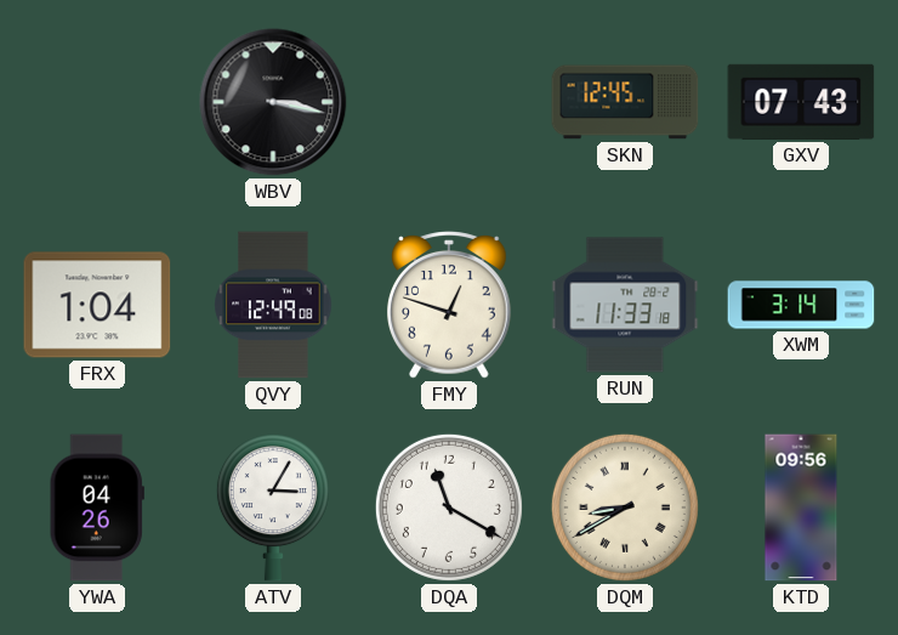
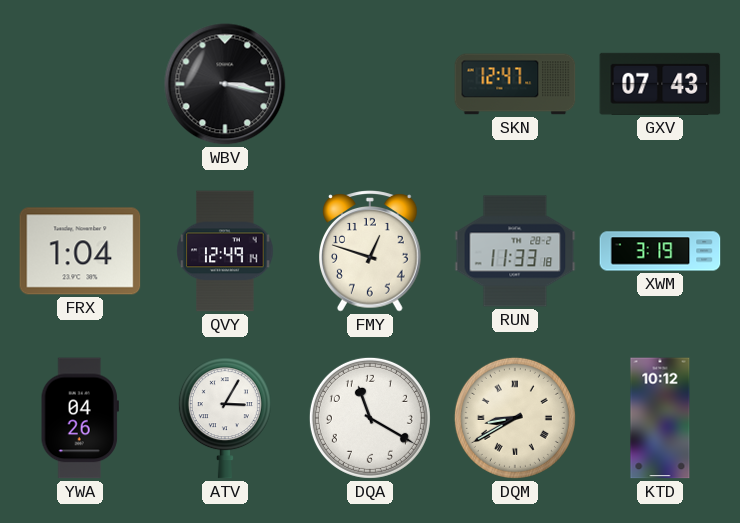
SKN: 12:45 -> 12:47 (515, 84)
QVY: 12:49:08 -> 12:49:14 (225, 251)
XWM: 3:14 -> 3:19 (660, 251)
KTD: 09:56 -> 10:12 (660, 418)
